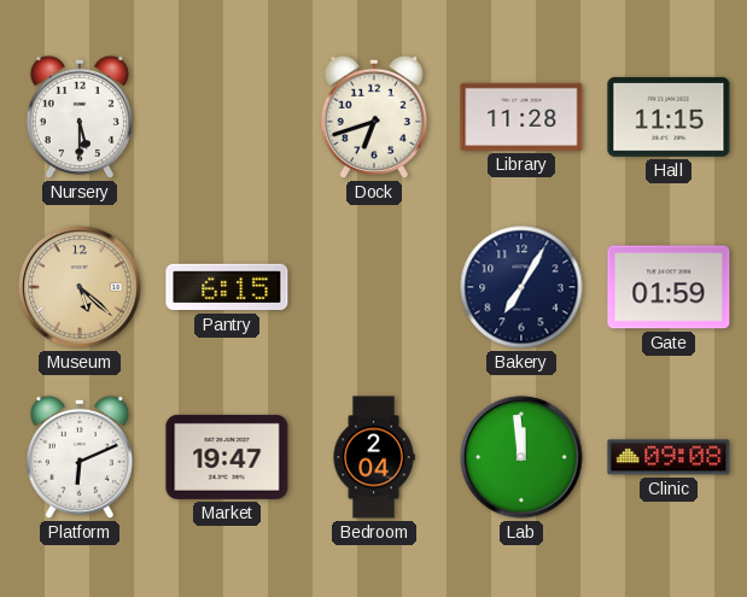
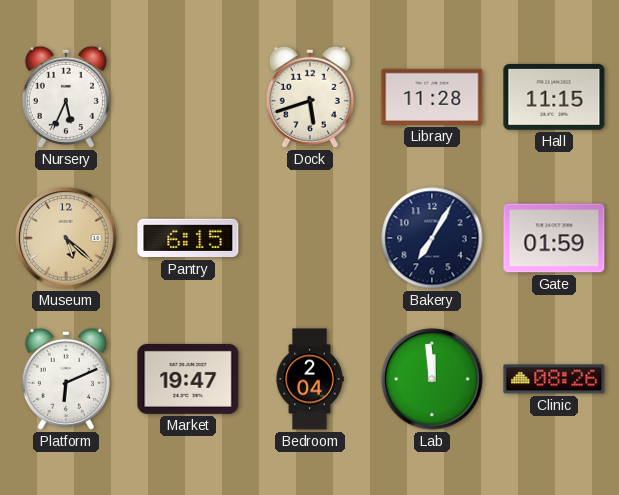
Nursery: 5:30 -> 5:34 (66, 97)
Dock: 6:42 -> 5:42 (310, 97)
Clinic: 09:08 -> 08:26 (554, 379)
